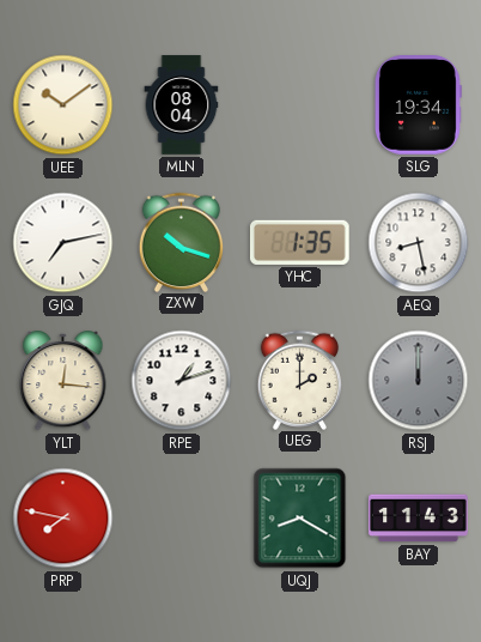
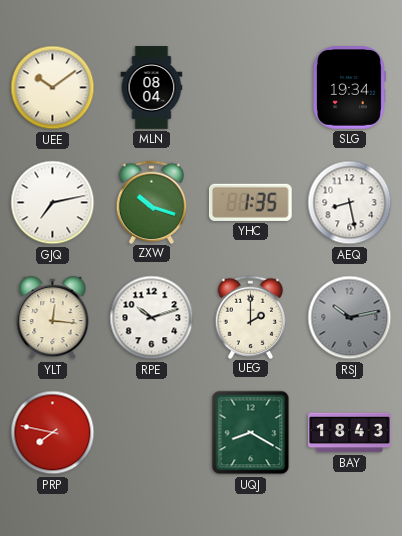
RPE: 1:12 -> 10:12 (152, 318)
RSJ: 12:00 -> 10:13 (350, 318)
BAY: 11:43 -> 18:43 (350, 433)
